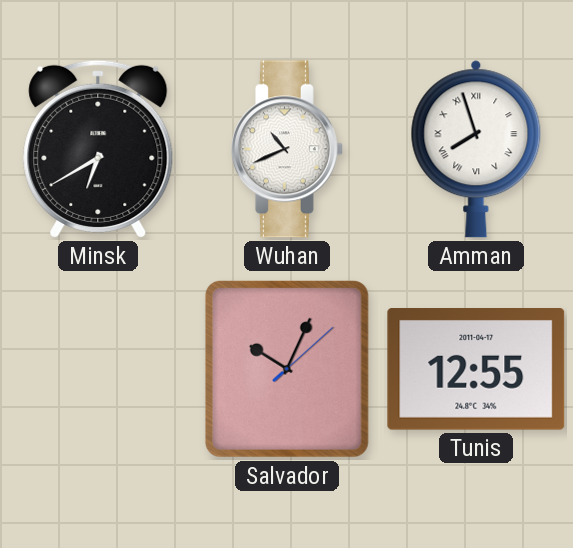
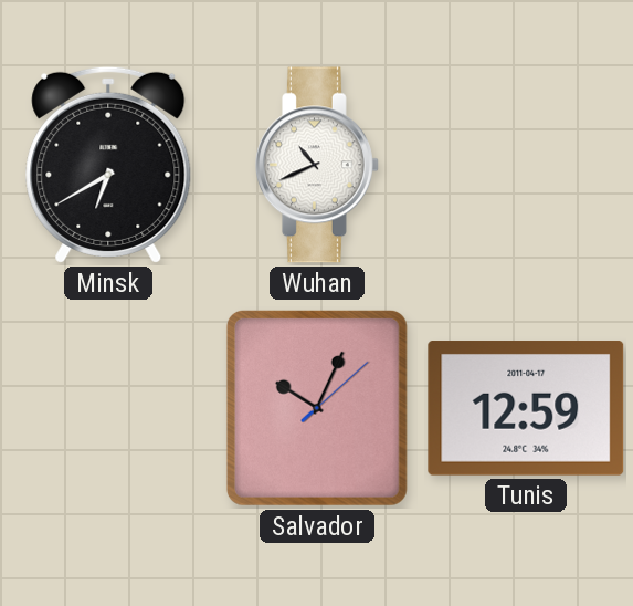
Amman: 7:57 -> none (476, 149)
Tunis: 12:55 -> 12:59 (526, 409)
